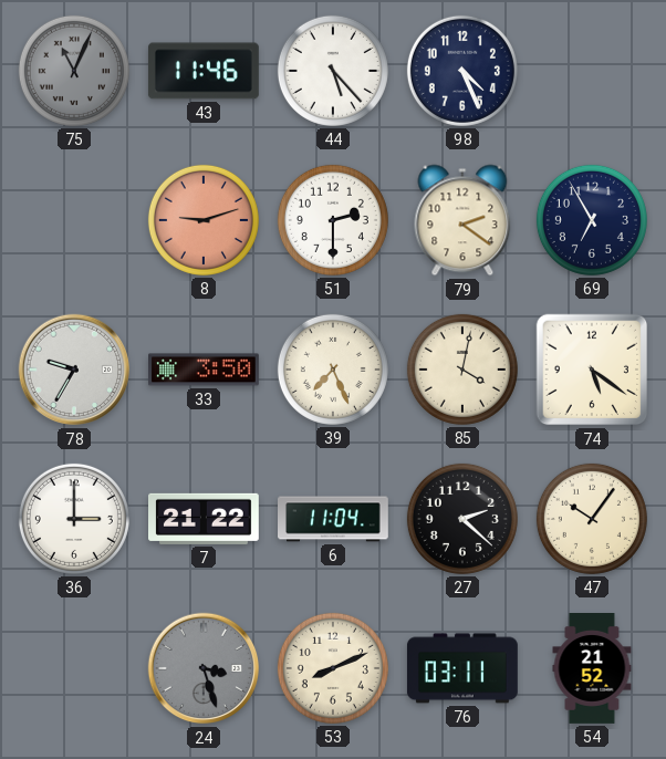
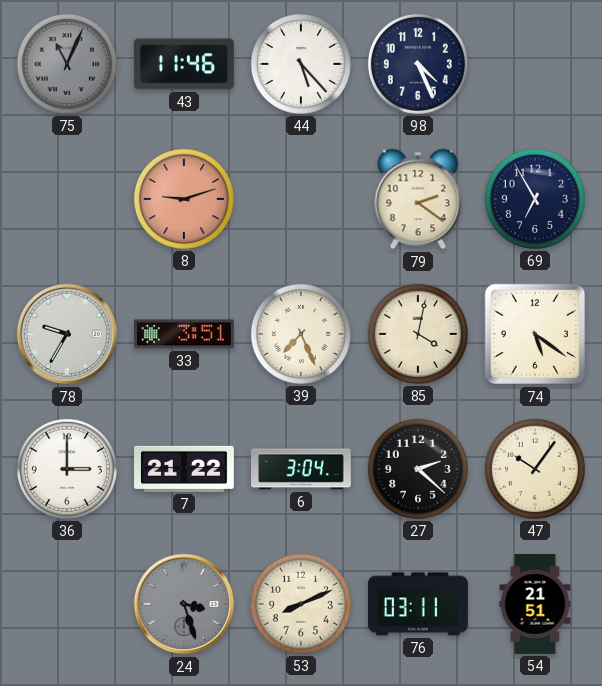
51: 2:30 -> none (333, 220)
33: 3:50 -> 3:51 (185, 334)
6: 11:04 -> 3:04 (302, 469)
54: 21:52 -> 21:51 (535, 605)
